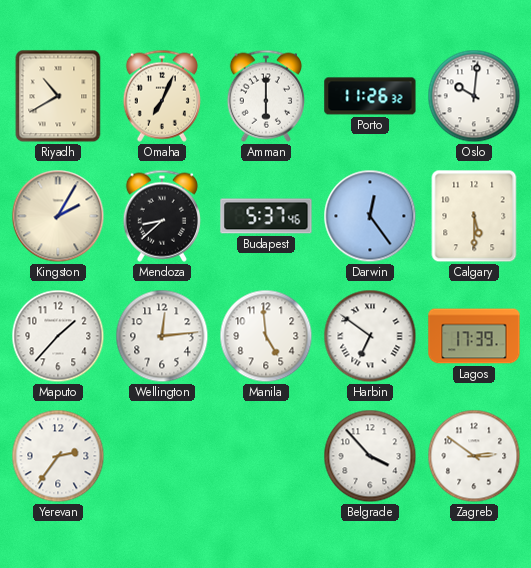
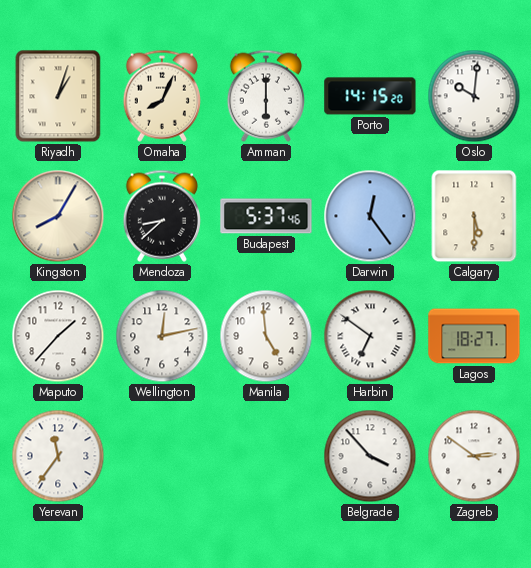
Riyadh: 10:40 -> 1:03 (58, 96)
Omaha: 7:04 -> 8:04 (162, 96)
Porto: 11:26 -> 14:15 (370, 96)
Kingston: 2:05 -> 8:05 (58, 216)
Wellington: 12:14 -> 12:13 (162, 336)
Lagos: 17:39 -> 18:27 (474, 336)
Yerevan: 2:36 -> 11:36 (58, 456)
